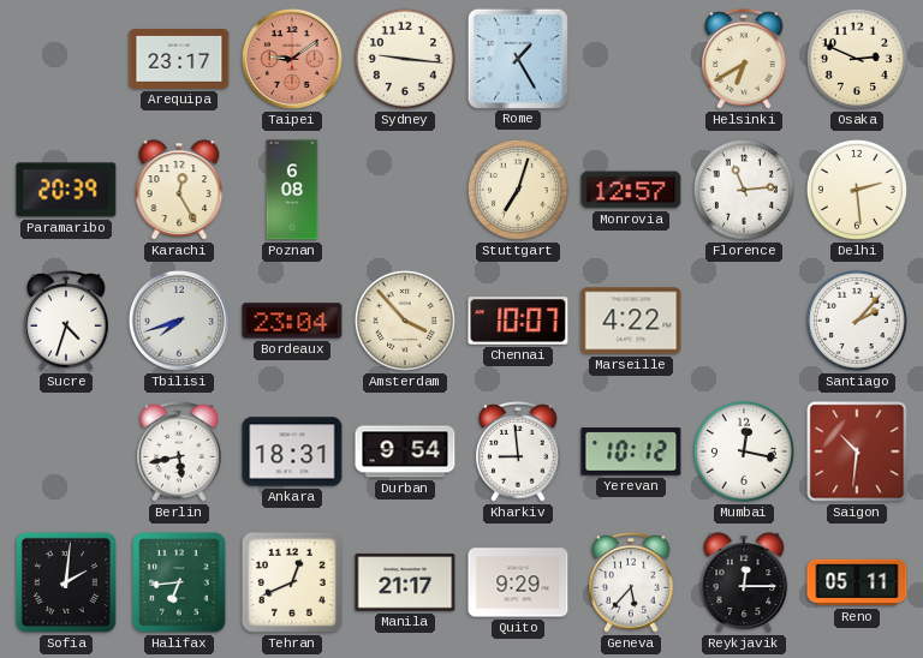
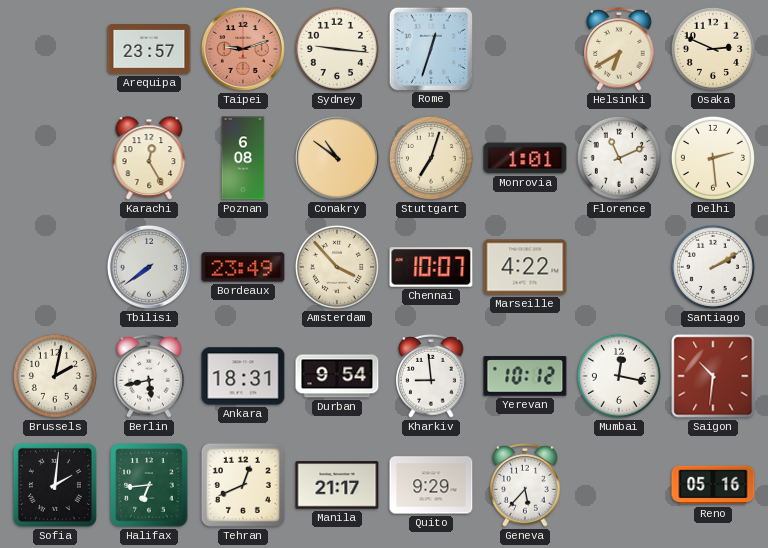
Arequipa: 23:17 -> 23:57 (149, 50)
Taipei: 9:09 -> 9:12 (243, 49)
Rome: 1:25 -> 12:33 (430, 48)
Paramaribo: 20:39 -> none (66, 190)
Conakry: none -> 10:51 (337, 158)
Monrovia: 12:57 -> 1:01 (525, 158)
Florence: 11:14 -> 11:11 (619, 158)
Sucre: 4:33 -> none (66, 322)
Tbilisi: 7:42 -> 7:39 (149, 267)
Bordeaux: 23:04 -> 23:49 (243, 267)
Santiago: 2:07 -> 2:10 (713, 267)
Brussels: none -> 2:02 (55, 376)
Reykjavik: 12:15 -> none (744, 582)
Reno: 05:11 -> 05:16 (713, 485)
